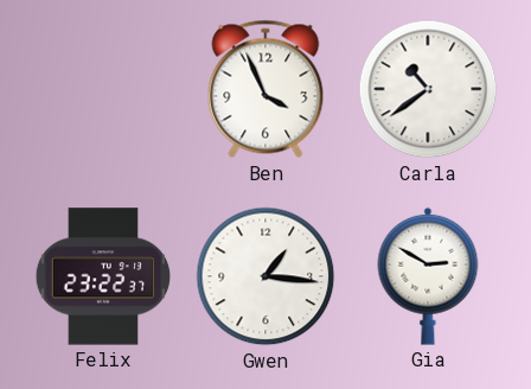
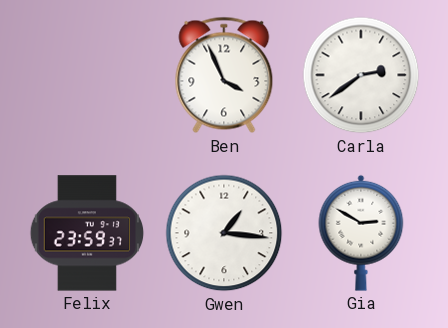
Carla: 10:39 -> 2:39 (361, 75)
Felix: 23:22 -> 23:59 (87, 233)
